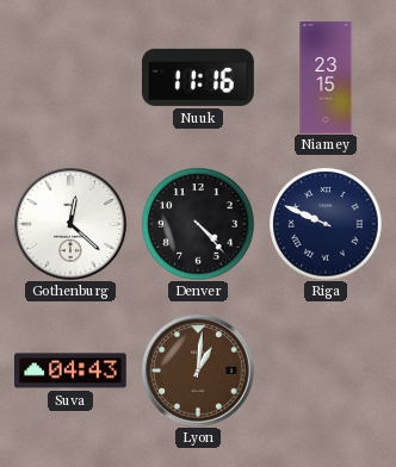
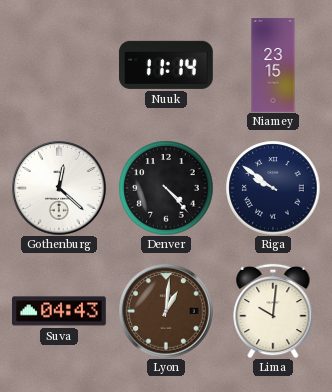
Nuuk: 11:16 -> 11:14 (166, 65)
Riga: 9:49 -> 9:51 (273, 188)
Lima: none -> 10:01 (273, 311)
